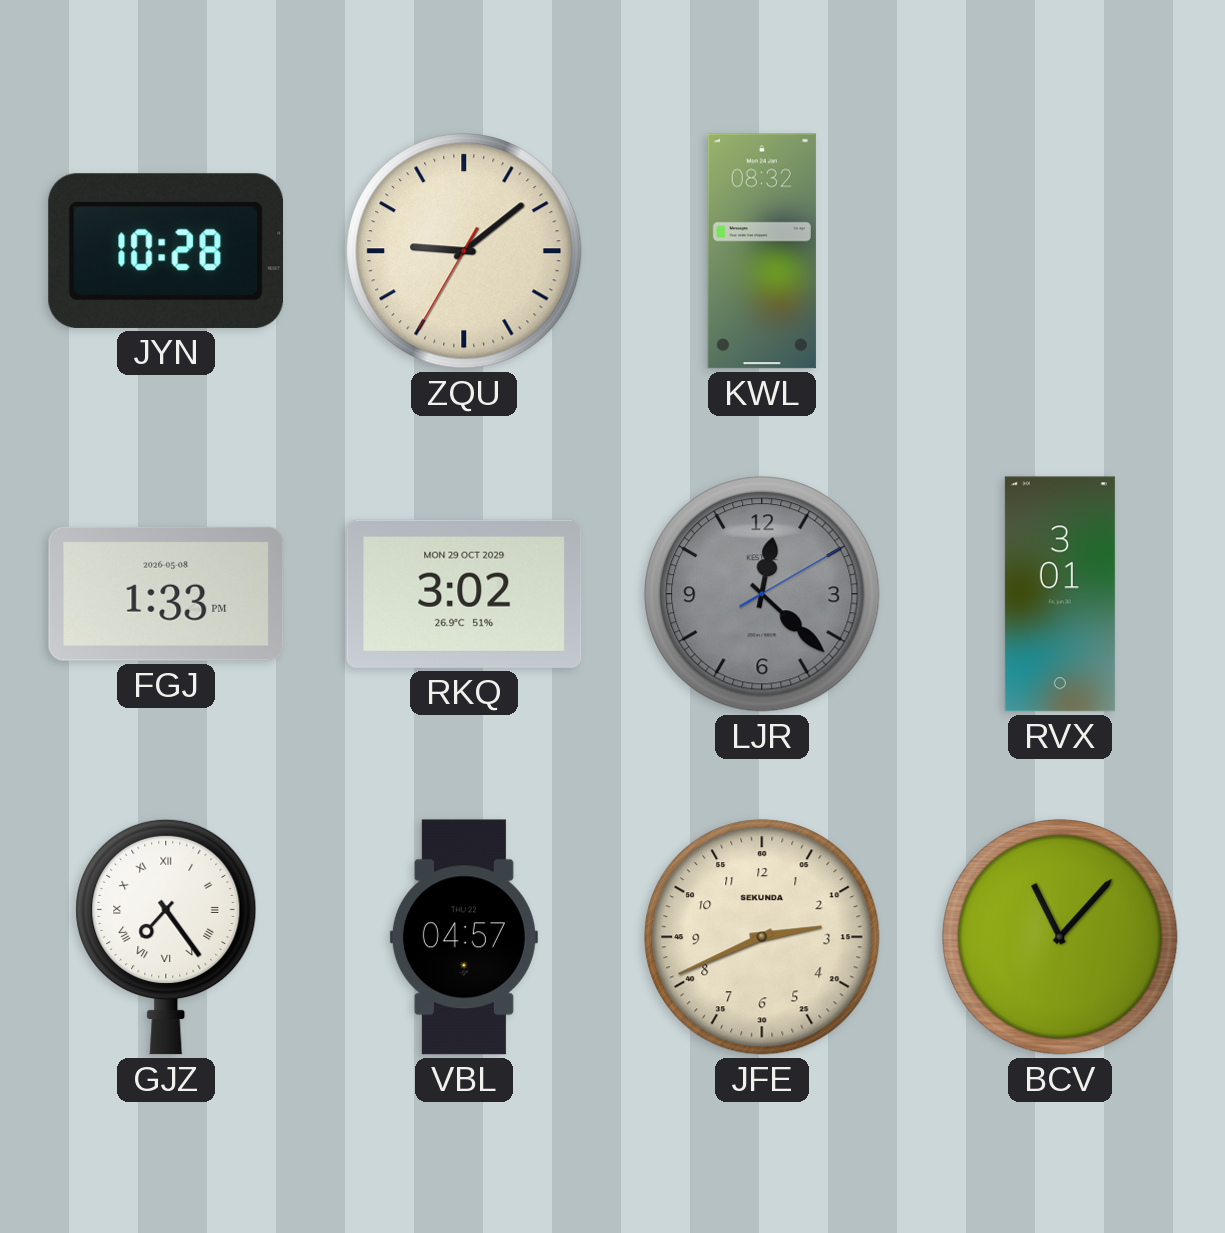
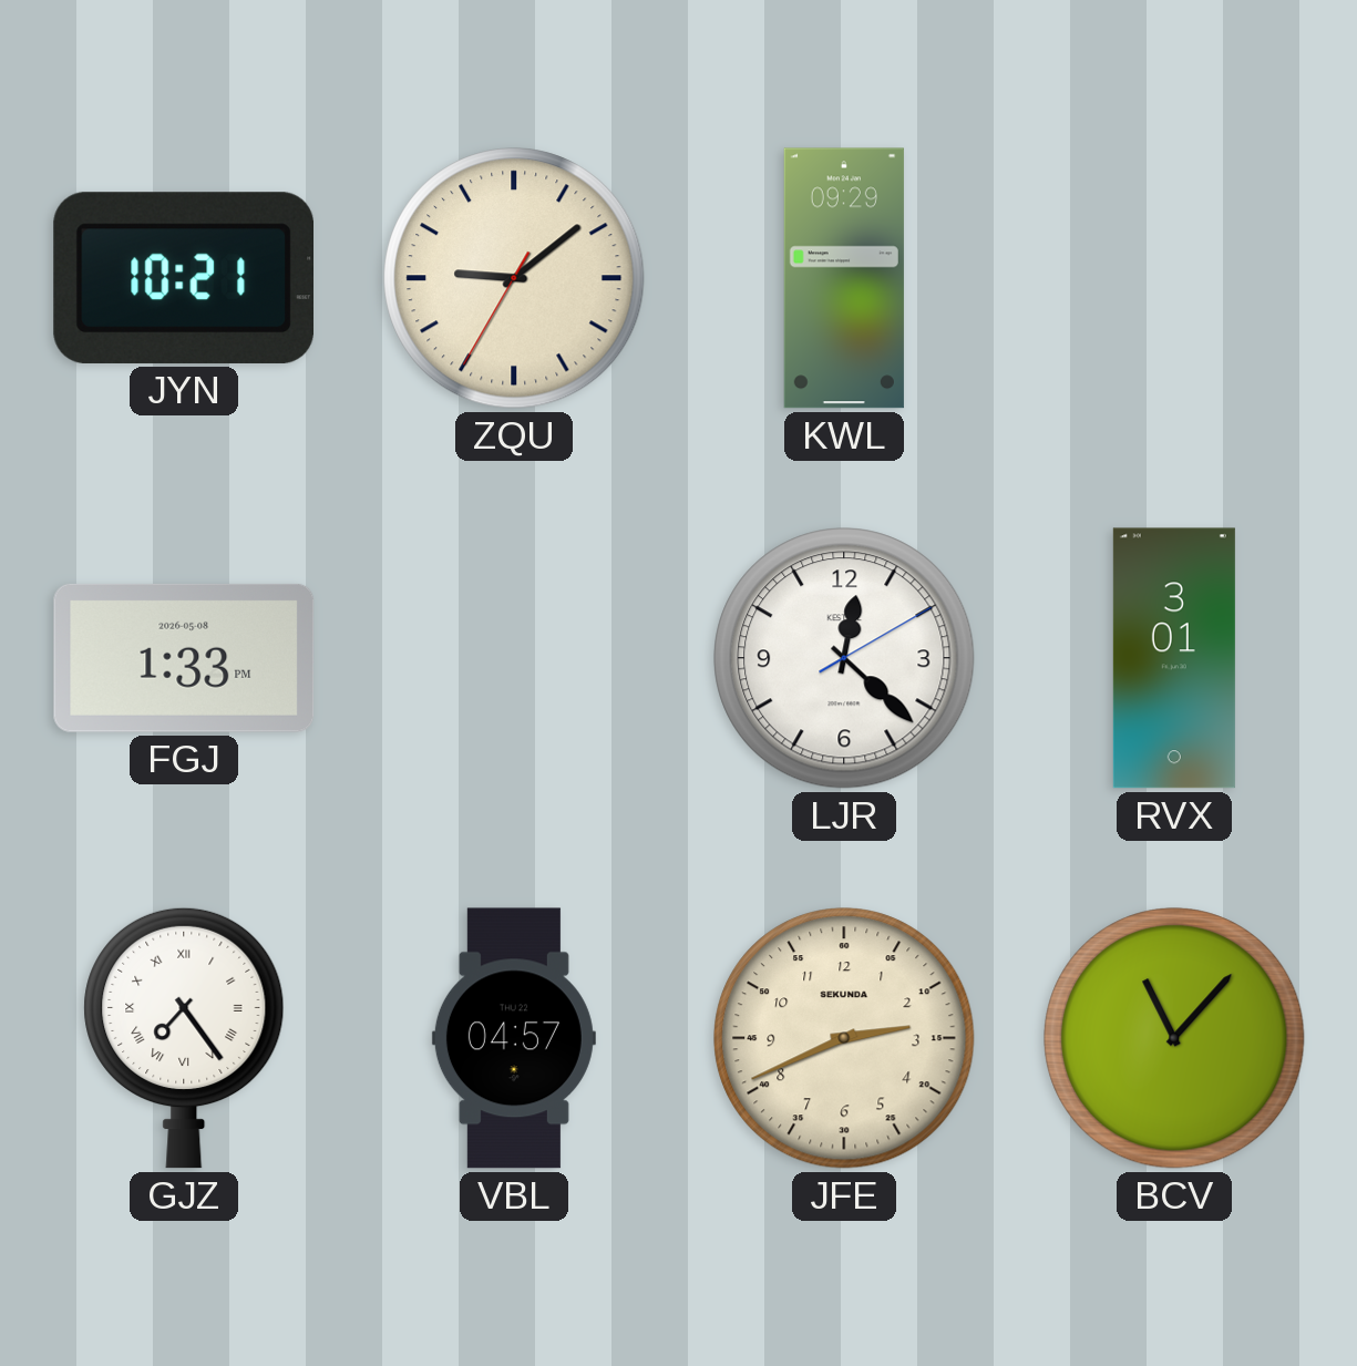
JYN: 10:28 -> 10:21 (183, 278)
KWL: 08:32 -> 09:29 (844, 278)
RKQ: 3:02 -> none (464, 594)
LJR dial: grey -> white (844, 658)
